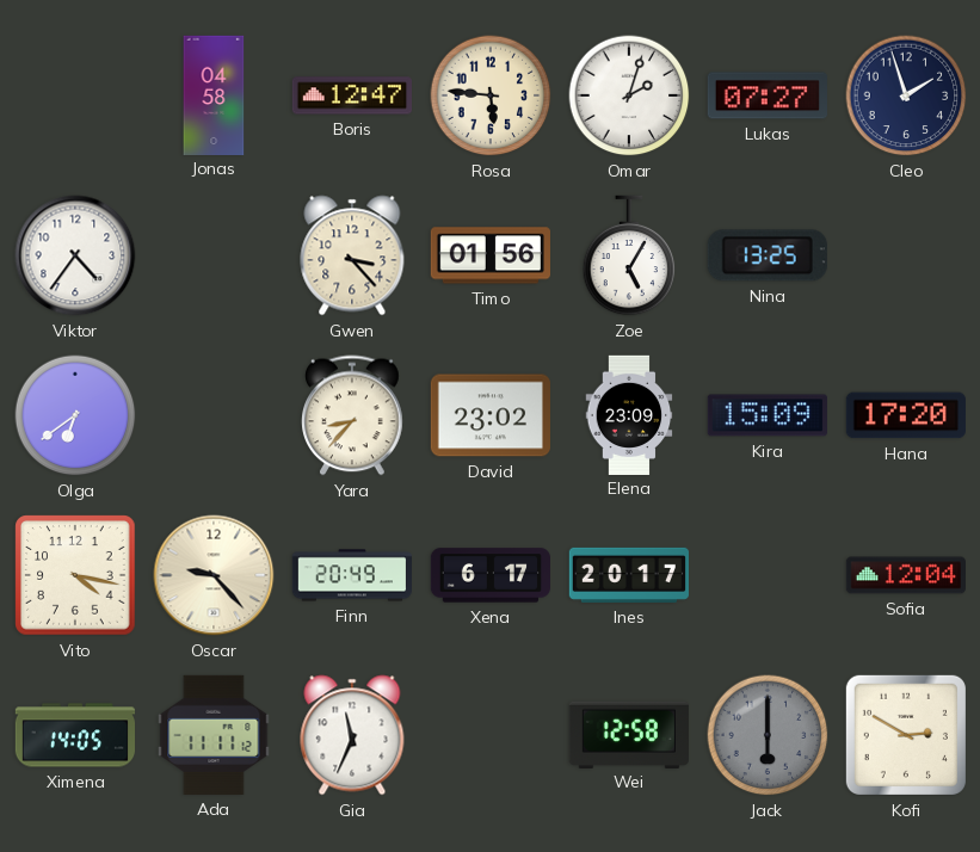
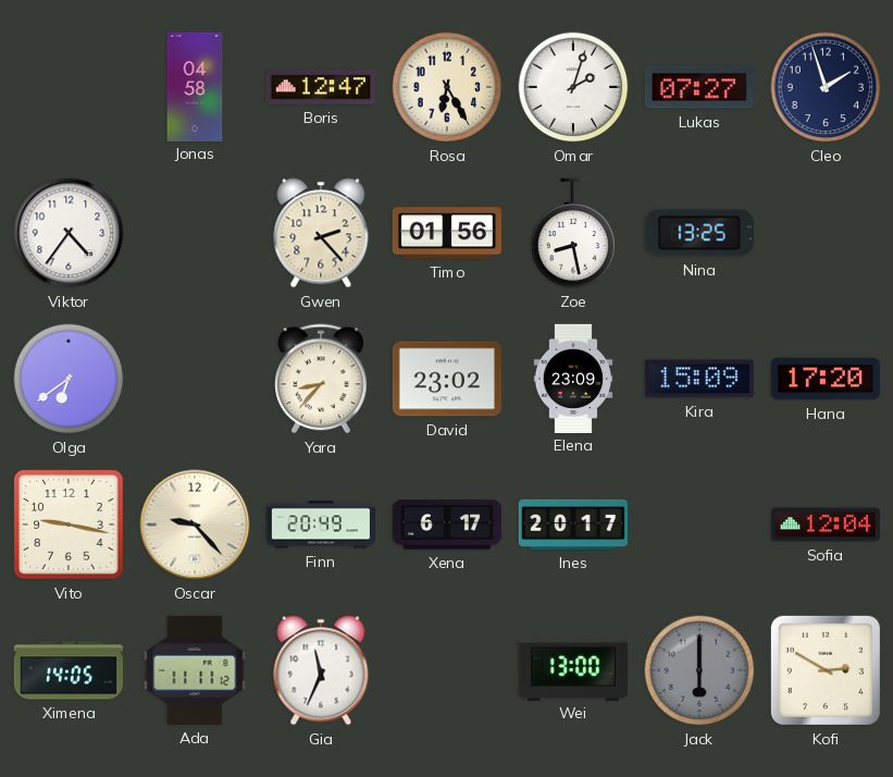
Rosa: 5:46 -> 6:25 (447, 87)
Gwen: 3:23 -> 2:23 (321, 233)
Zoe: 5:05 -> 8:28 (573, 233)
Vito: 4:17 -> 9:17 (69, 525)
Wei: 12:58 -> 13:00 (573, 669)
